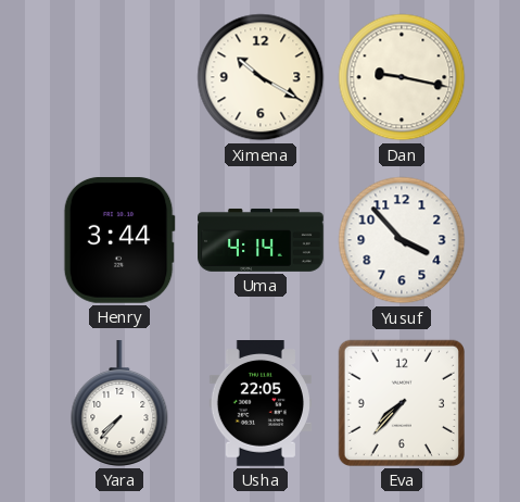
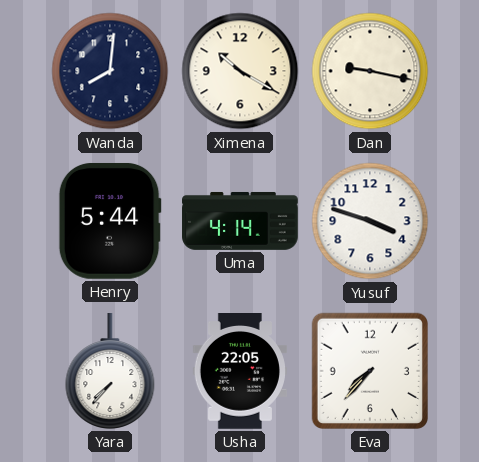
Wanda: none -> 8:01 (110, 71)
Henry: 3:44 -> 5:44 (110, 221)
Yusuf: 3:53 -> 3:48 (370, 221)
